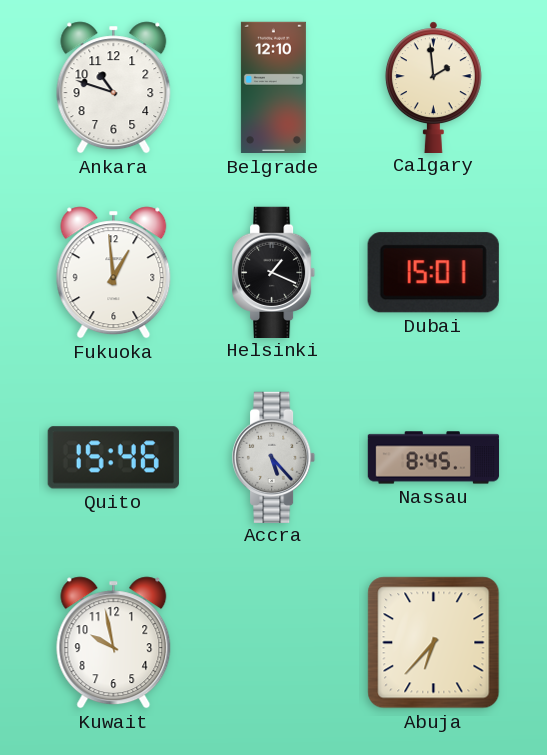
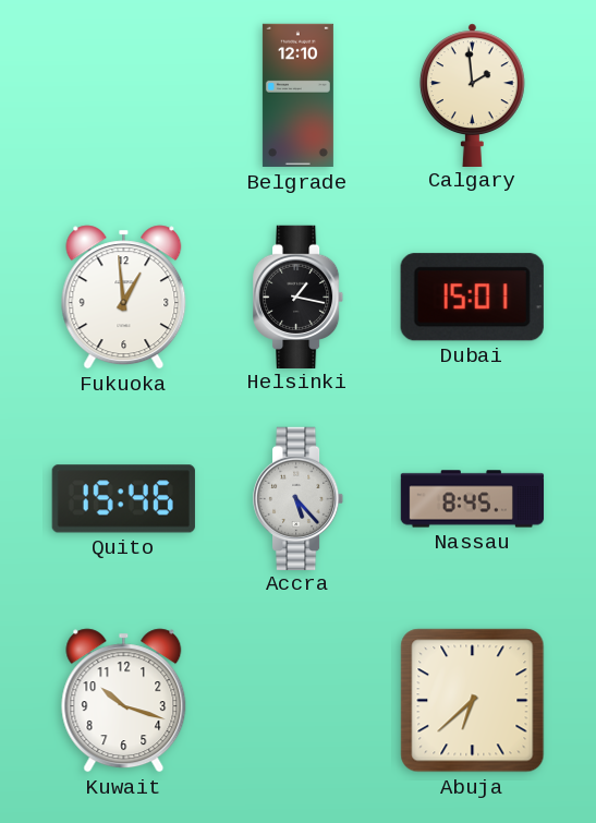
Ankara: 10:48 -> none (114, 88)
Helsinki: 1:19 -> 1:17 (300, 296)
Kuwait: 9:58 -> 10:18 (124, 701)
Abuja: 6:37 -> 6:38 (473, 701)
